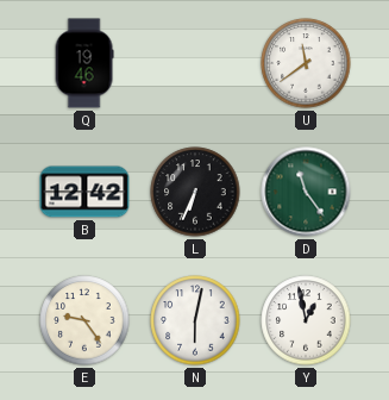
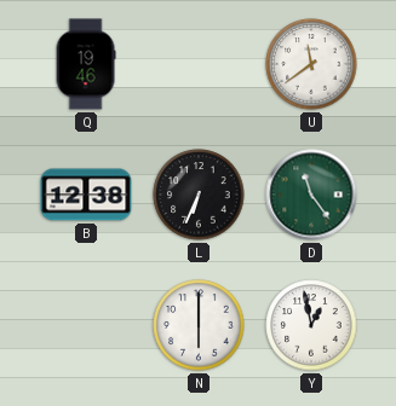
B: 12:42 -> 12:38 (86, 195)
E: 9:24 -> none (84, 320)
N: 6:02 -> 6:00 (199, 325)
